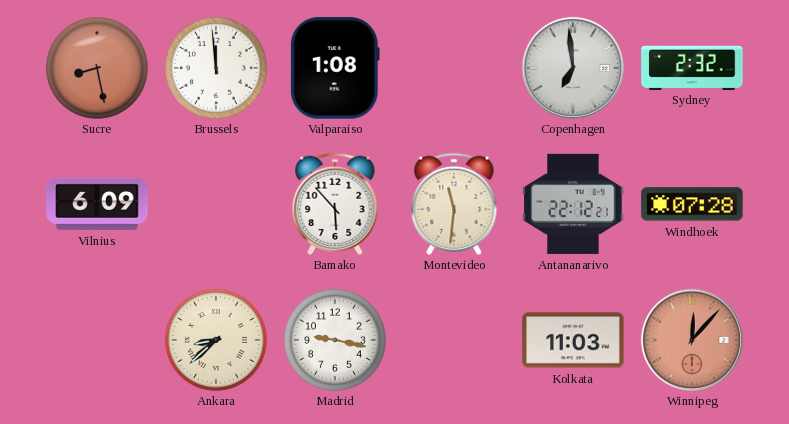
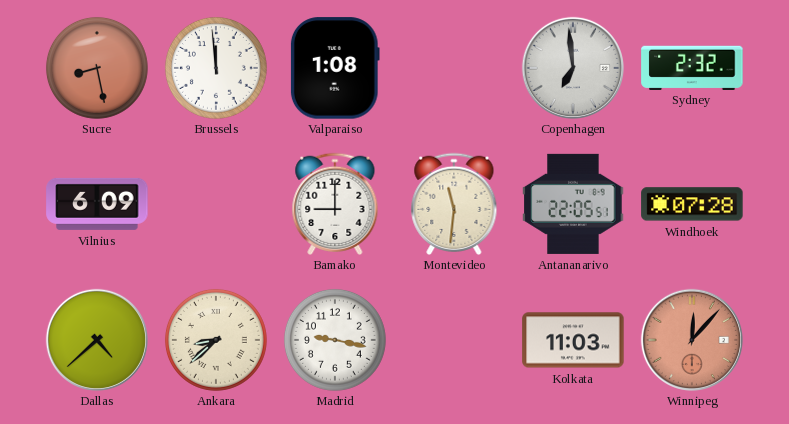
Bamako: 5:53 -> 9:00 (335, 203)
Antananarivo: 22:12 -> 22:05 (573, 204)
Dallas: none -> 4:38 (97, 340)
